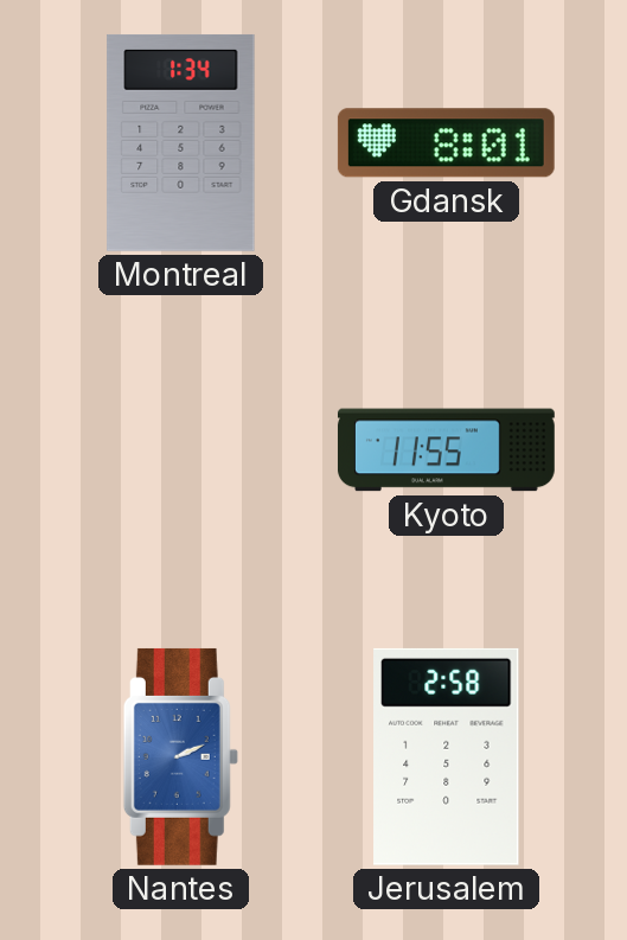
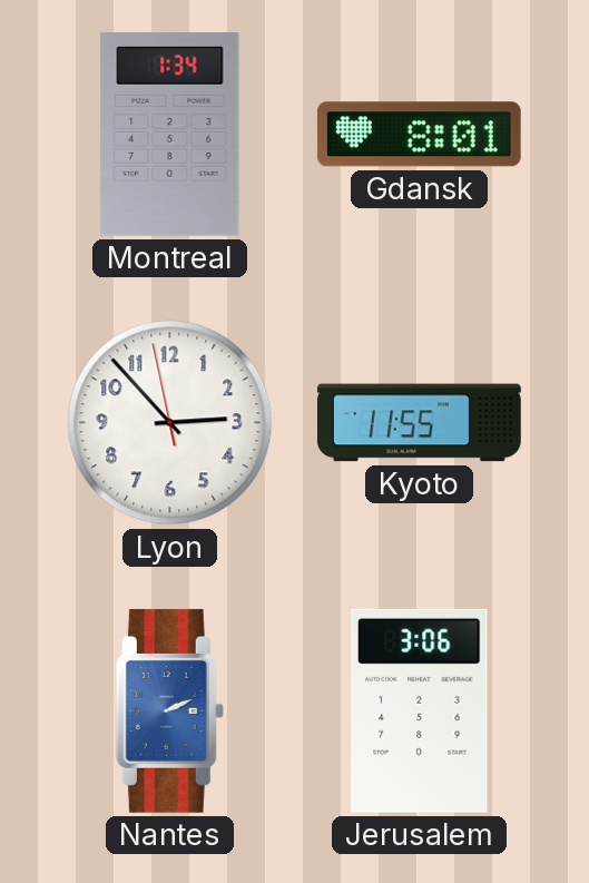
Lyon: none -> 2:52 (170, 423)
Jerusalem: 2:58 -> 3:06 (420, 710)
